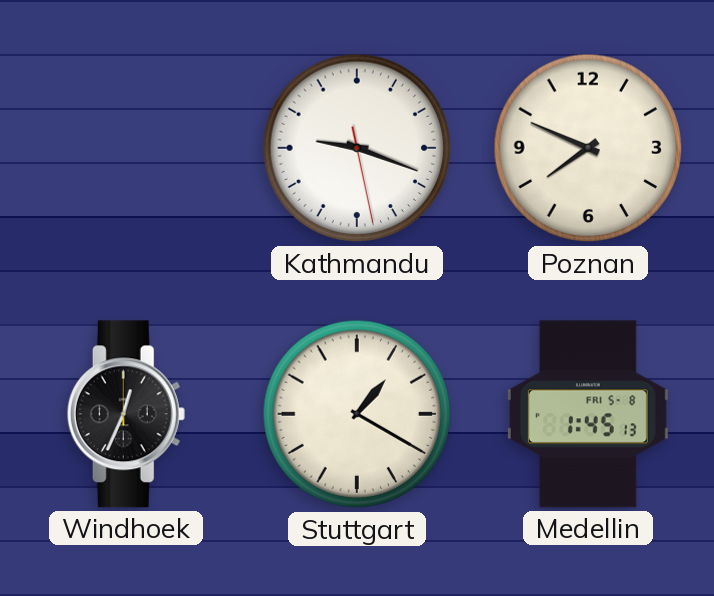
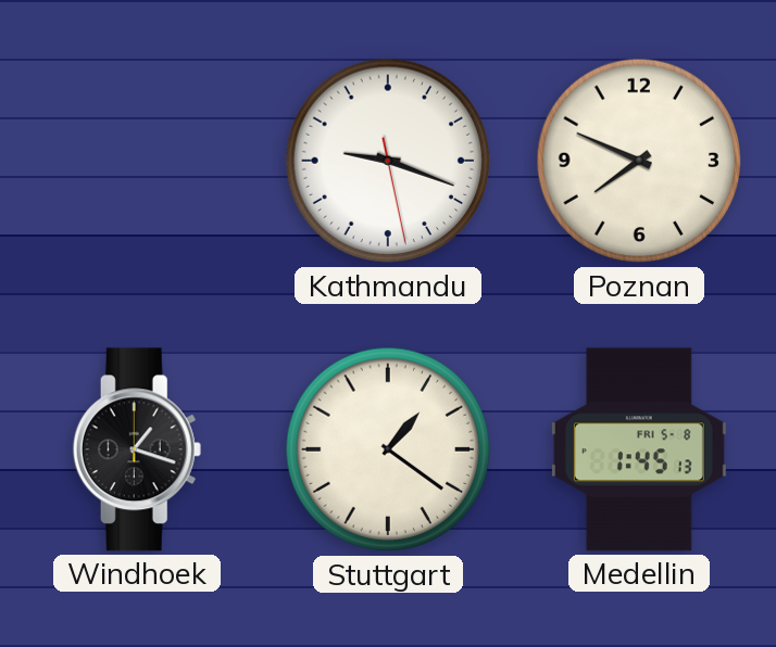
Windhoek: 12:34 -> 1:18 (137, 449)
Stuttgart: 1:20 -> 1:21 (388, 449)
